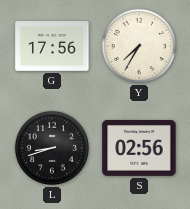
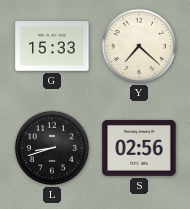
G: 17:56 -> 15:33 (52, 46)
Y: 7:35 -> 7:22 (139, 46)
